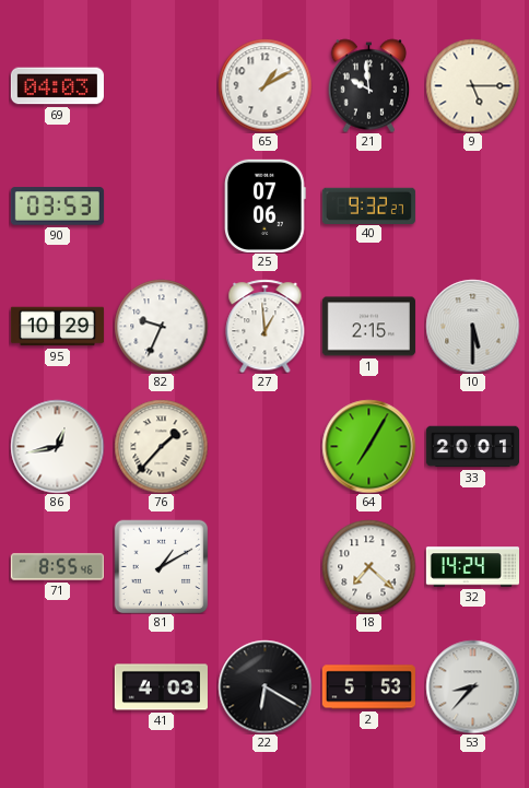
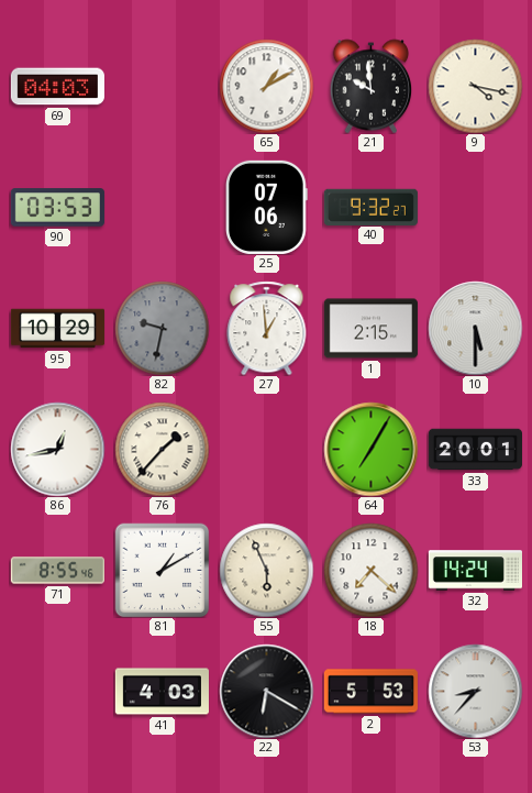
9: 5:15 -> 4:17 (475, 86)
82: 9:34 -> 9:32 (162, 328)
82 dial: white -> grey (162, 328)
55: none -> 5:56 (266, 570)
